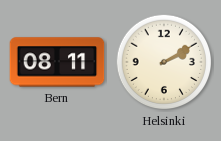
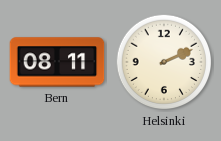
Helsinki: 2:10 -> 2:11 (164, 62)
